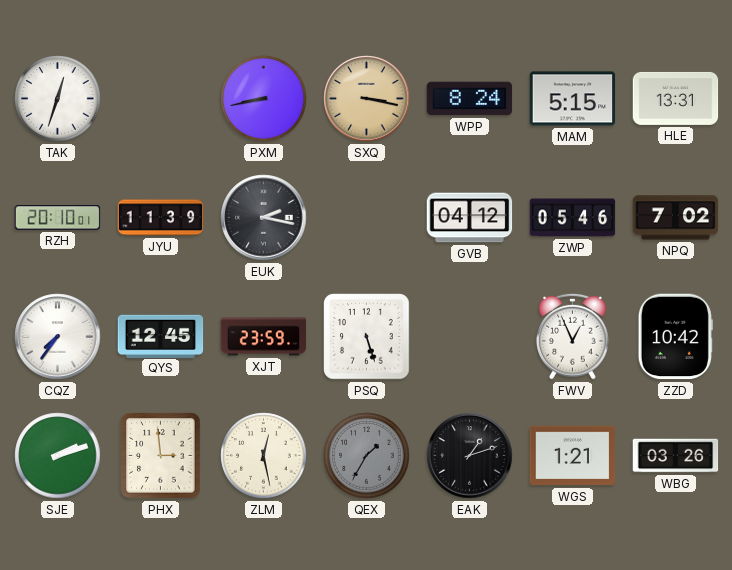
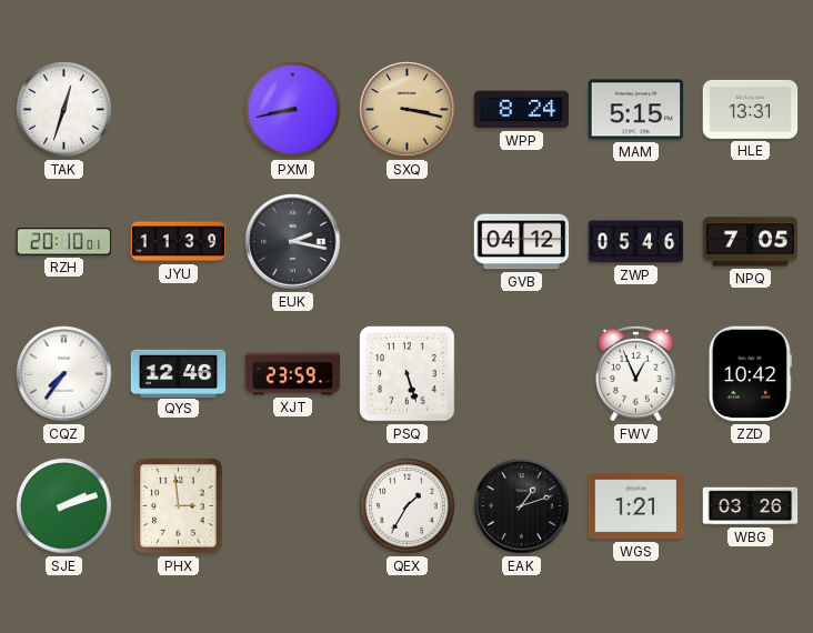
NPQ: 7:02 -> 7:05 (751, 242)
QYS: 12:45 -> 12:46 (179, 373)
ZLM: 12:28 -> none (264, 456)
QEX dial: grey -> white (408, 506)
